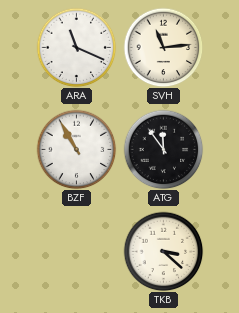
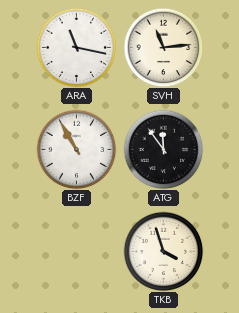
ARA: 11:19 -> 11:17 (76, 47)
TKB: 3:22 -> 3:57 (163, 251)
